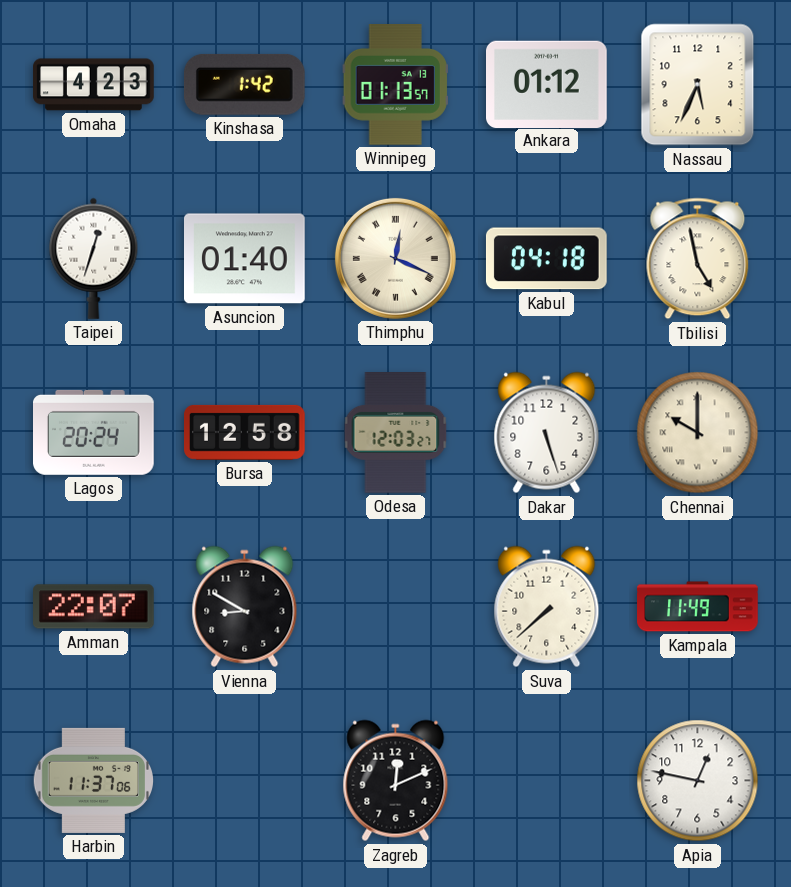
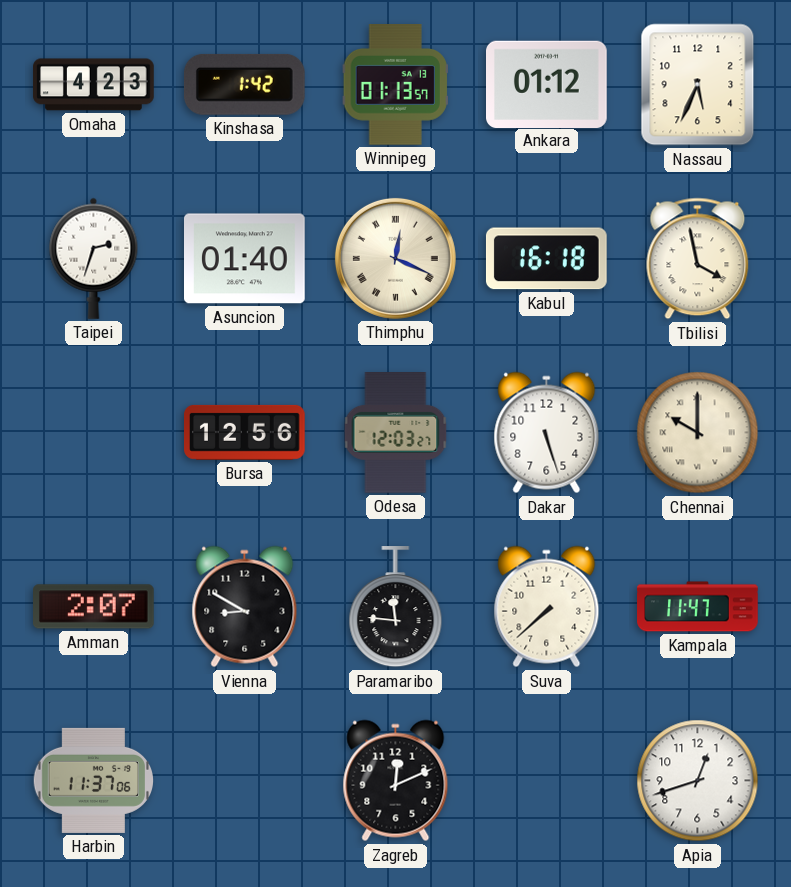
Taipei: 12:33 -> 2:33 (94, 258)
Kabul: 04:18 -> 16:18 (546, 259)
Tbilisi: 4:58 -> 3:58 (698, 259)
Lagos: 20:24 -> none (94, 432)
Bursa: 12:58 -> 12:56 (245, 432)
Amman: 22:07 -> 2:07 (94, 607)
Paramaribo: none -> 11:46 (396, 607)
Kampala: 11:49 -> 11:47 (698, 607)
Apia: 12:47 -> 12:42 (698, 781)
